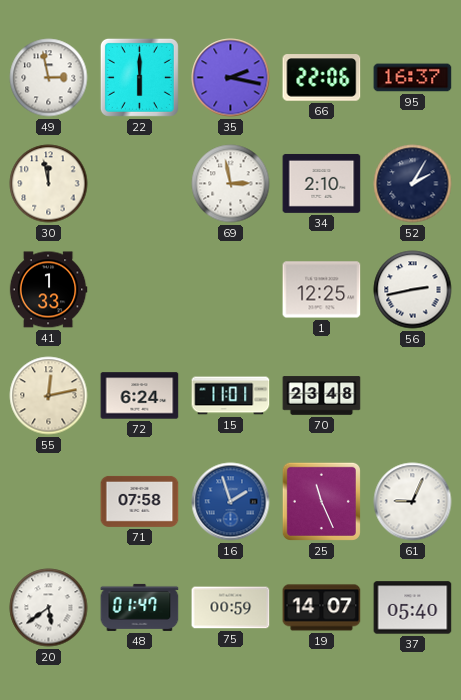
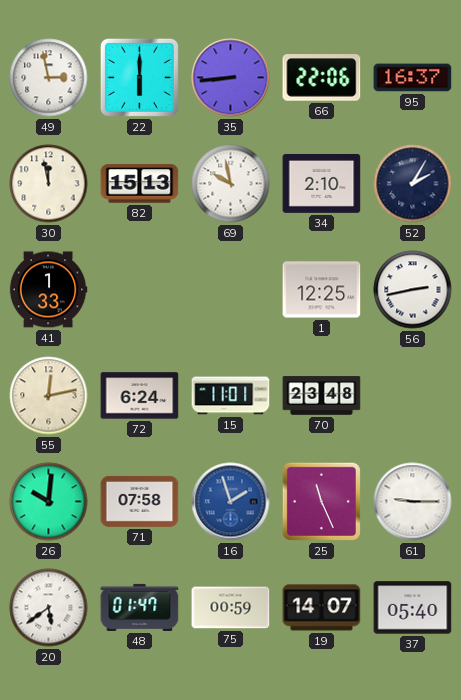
35: 2:17 -> 8:44 (231, 78)
82: none -> 15:13 (140, 184)
69: 2:58 -> 9:58 (231, 184)
26: none -> 10:01 (49, 502)
61: 9:04 -> 9:15 (413, 502)
